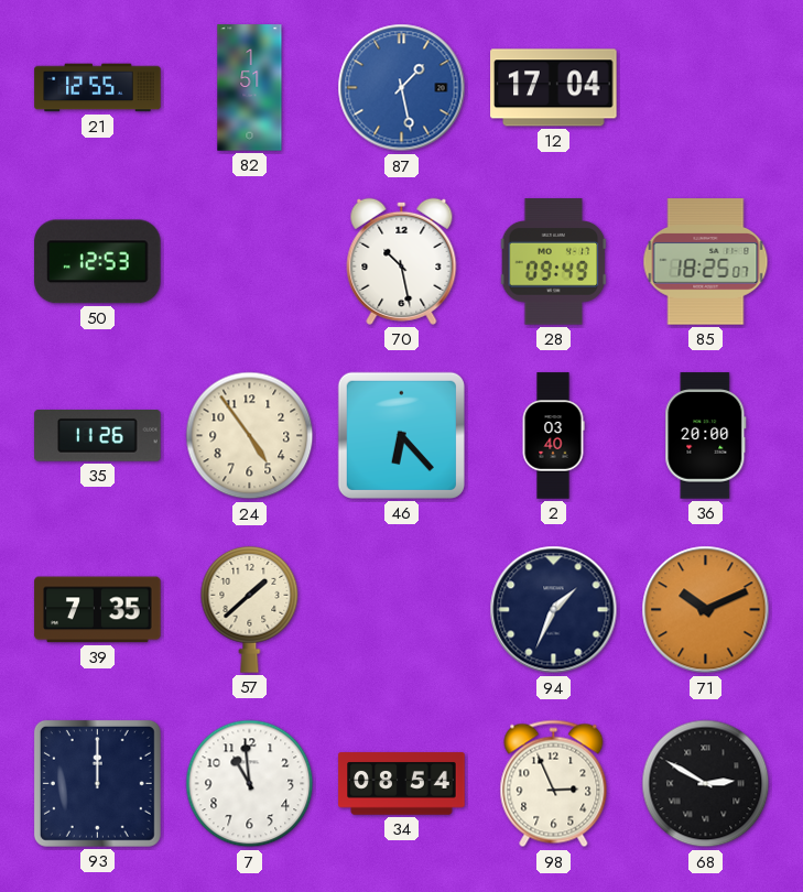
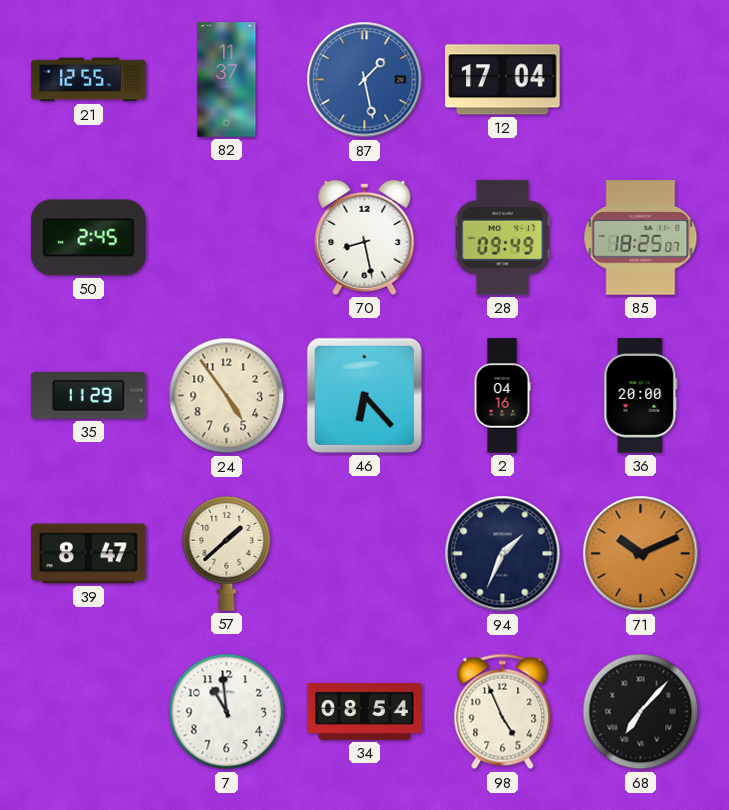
82: 1:51 -> 11:37 (227, 80)
50: 12:53 -> 2:45 (89, 238)
70: 10:28 -> 8:28 (365, 237)
35: 11:26 -> 11:29 (89, 396)
2: 03:40 -> 04:16 (502, 396)
39: 7:35 -> 8:47 (89, 554)
93: 12:00 -> none (97, 783)
98: 2:56 -> 4:56 (503, 712)
68: 2:50 -> 7:07 (641, 712)
